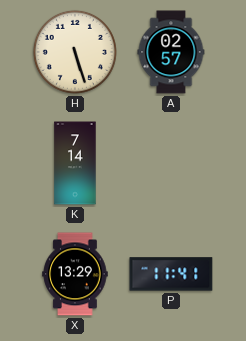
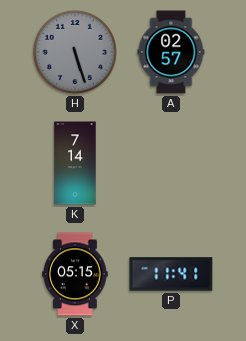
H dial: cream -> grey (75, 52)
X: 13:29 -> 05:15 (75, 274)
